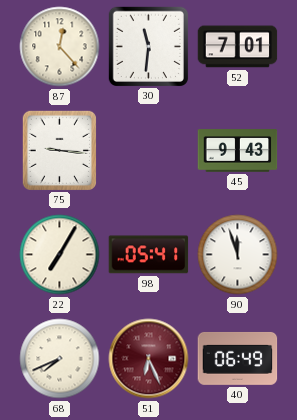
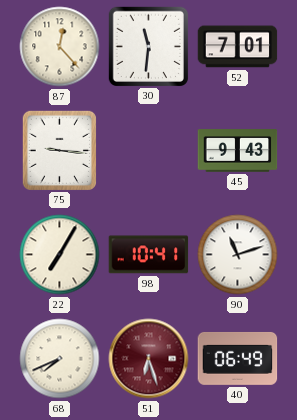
98: 05:41 -> 10:41 (149, 255)
90: 11:57 -> 11:12 (238, 255)
51: 6:26 -> 6:27 (149, 359)
